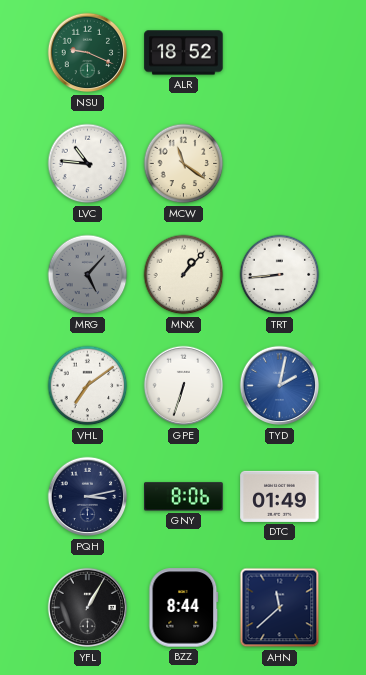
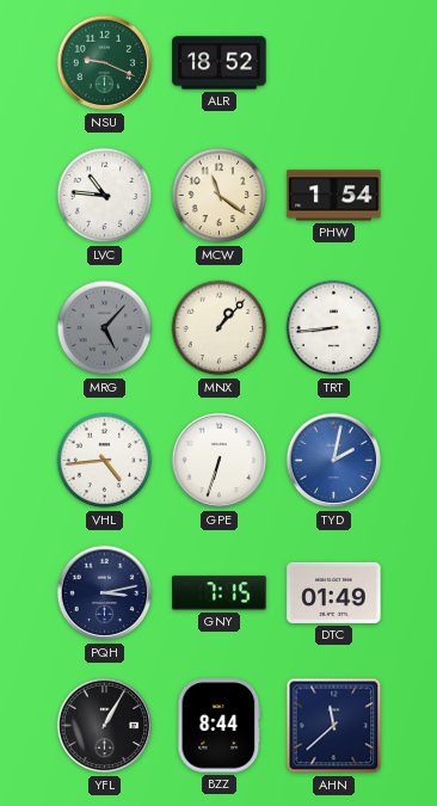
PHW: none -> 1:54 (334, 196)
VHL: 7:09 -> 4:44 (105, 461)
GNY: 8:06 -> 7:15 (220, 593)
